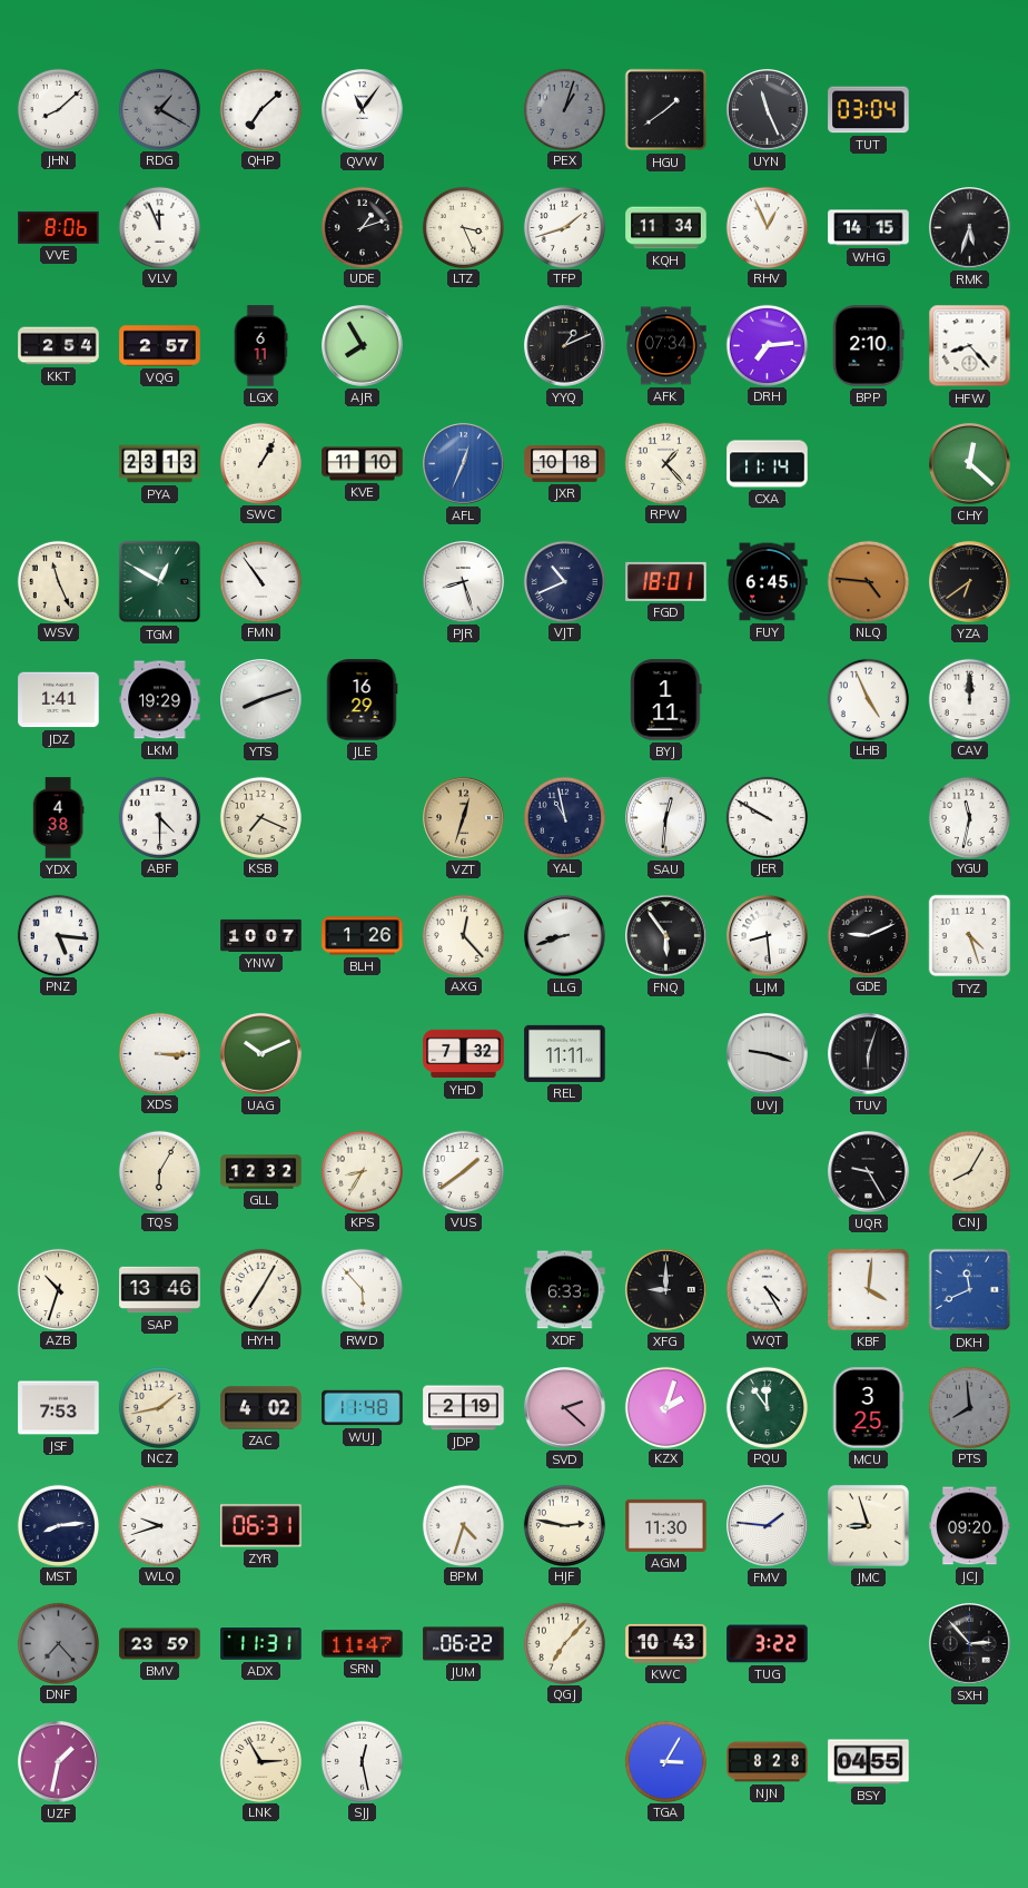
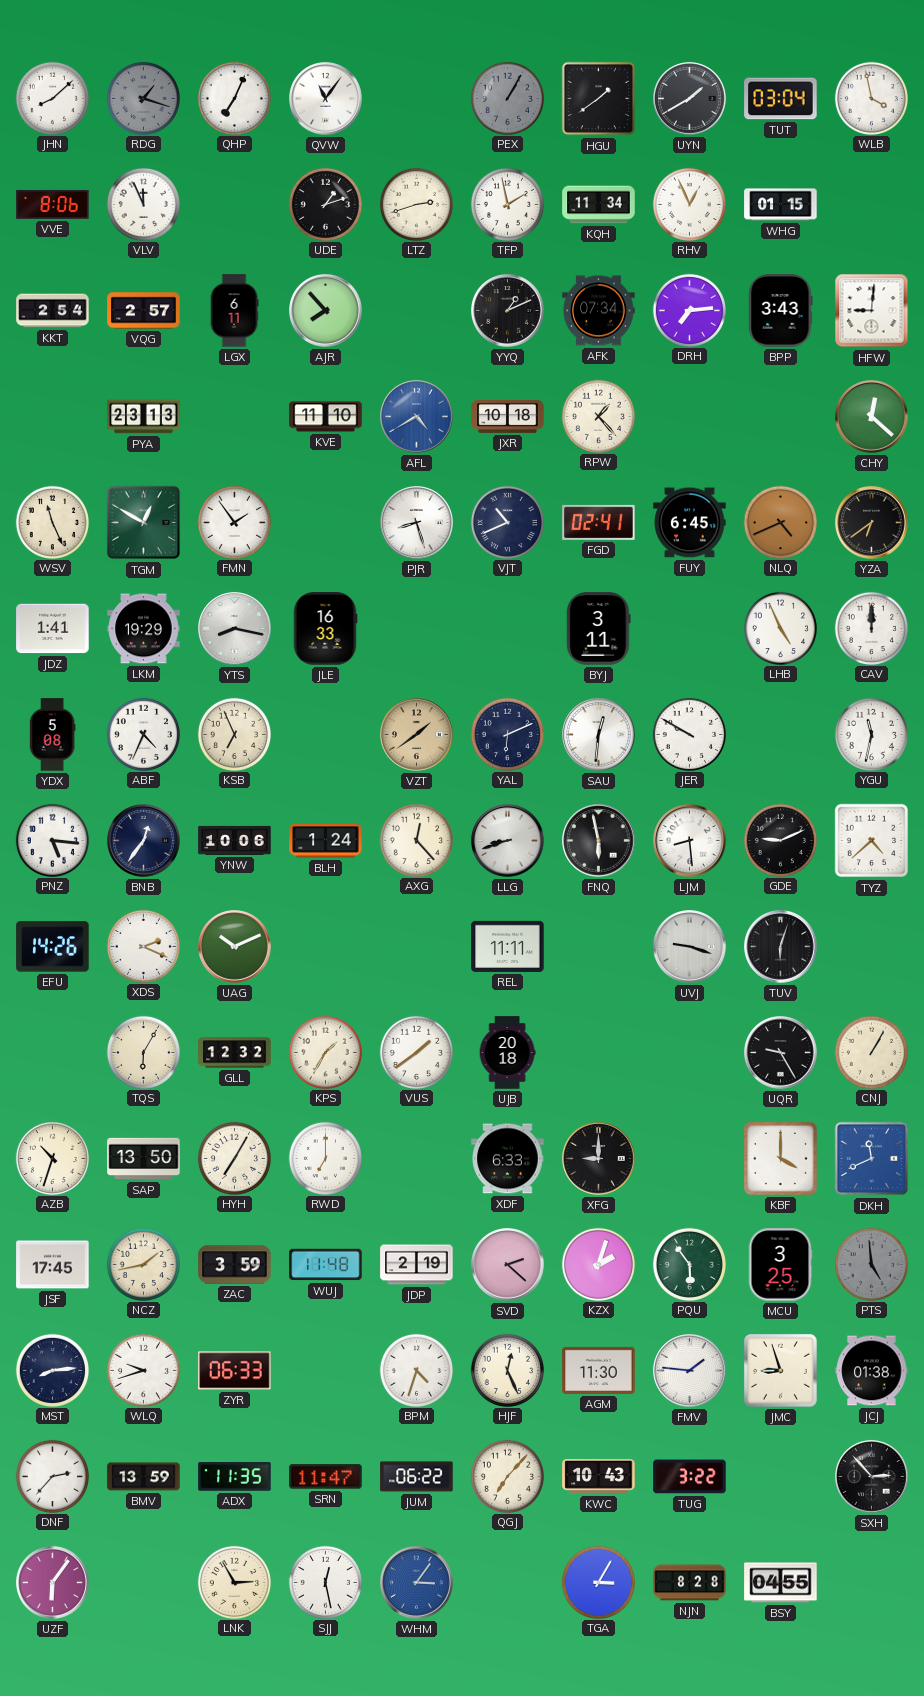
RDG: 1:20 -> 1:18 (143, 98)
QHP: 7:08 -> 7:04 (234, 98)
PEX: 1:03 -> 1:05 (507, 98)
UYN: 11:26 -> 1:40 (690, 99)
WLB: none -> 3:58 (871, 98)
LTZ: 3:26 -> 2:42 (416, 204)
TFP: 1:42 -> 1:58 (507, 204)
WHG: 14:15 -> 01:15 (781, 205)
RMK: 5:33 -> none (970, 228)
AJR: 7:55 -> 7:53 (326, 311)
BPP: 2:10 -> 3:43 (781, 311)
HFW: 8:23 -> 9:01 (872, 311)
SWC: 1:05 -> none (260, 463)
AFL: 12:34 -> 4:40 (417, 417)
CXA: 11:14 -> none (768, 464)
FMN: 10:54 -> 1:54 (234, 522)
FGD: 18:01 -> 02:41 (599, 522)
NLQ: 4:46 -> 4:41 (780, 522)
YTS: 8:12 -> 8:17 (235, 629)
JLE: 16:29 -> 16:33 (325, 629)
BYJ: 1:11 -> 3:11 (599, 629)
YDX: 4:38 -> 5:08 (52, 735)
ABF: 4:30 -> 4:34 (143, 734)
KSB: 7:19 -> 6:56 (234, 734)
VZT: 12:33 -> 1:39 (417, 735)
YAL: 10:58 -> 6:11 (507, 734)
BNB: none -> 12:36 (144, 841)
YNW: 10:07 -> 10:06 (235, 840)
BLH: 1:26 -> 1:24 (326, 841)
FNQ: 5:54 -> 5:58 (599, 841)
TYZ: 4:27 -> 4:38 (872, 841)
EFU: none -> 14:26 (53, 947)
XDS: 3:15 -> 2:19 (143, 946)
YHD: 7:32 -> none (464, 1054)
KPS: 8:35 -> 1:35 (325, 1052)
UJB: none -> 20:18 (507, 1053)
CNJ: 8:05 -> 1:05 (871, 1052)
SAP: 13:46 -> 13:50 (144, 1159)
RWD: 5:53 -> 7:00 (325, 1158)
WQT: 4:25 -> none (767, 1289)
KBF: 4:01 -> 4:00 (780, 1158)
JSF: 7:53 -> 17:45 (53, 1265)
ZAC: 4:02 -> 3:59 (235, 1265)
PQU: 11:54 -> 5:54 (689, 1264)
PTS: 7:59 -> 4:59 (871, 1264)
ZYR: 06:31 -> 06:33 (235, 1371)
HJF: 2:47 -> 12:26 (507, 1370)
JCJ: 09:20 -> 01:38 (872, 1371)
DNF: 7:23 -> 2:37 (52, 1476)
DNF dial: grey -> white (52, 1476)
BMV: 23:59 -> 13:59 (144, 1477)
ADX: 11:31 -> 11:35 (235, 1477)
UZF: 1:32 -> 6:06 (53, 1583)
WHM: none -> 3:06 (417, 1583)
